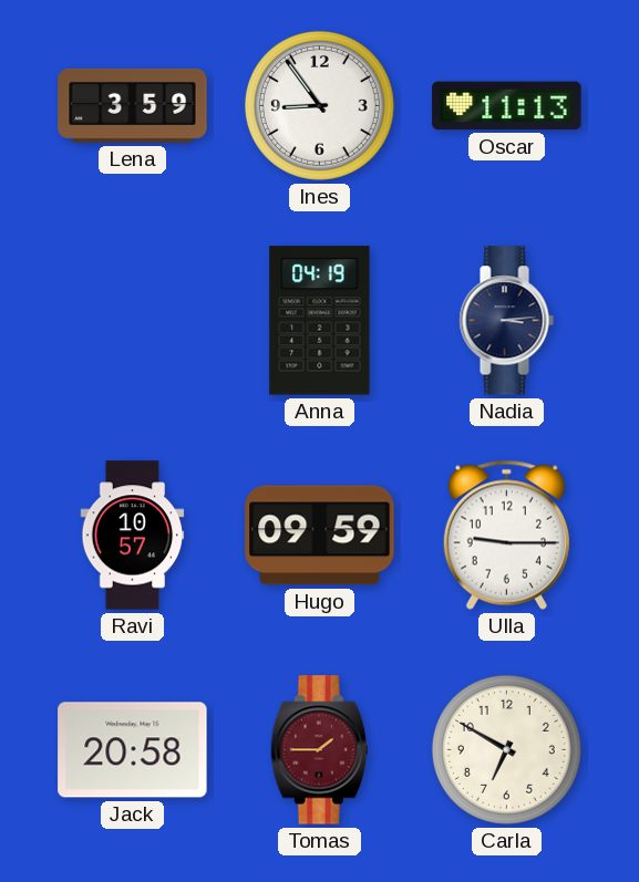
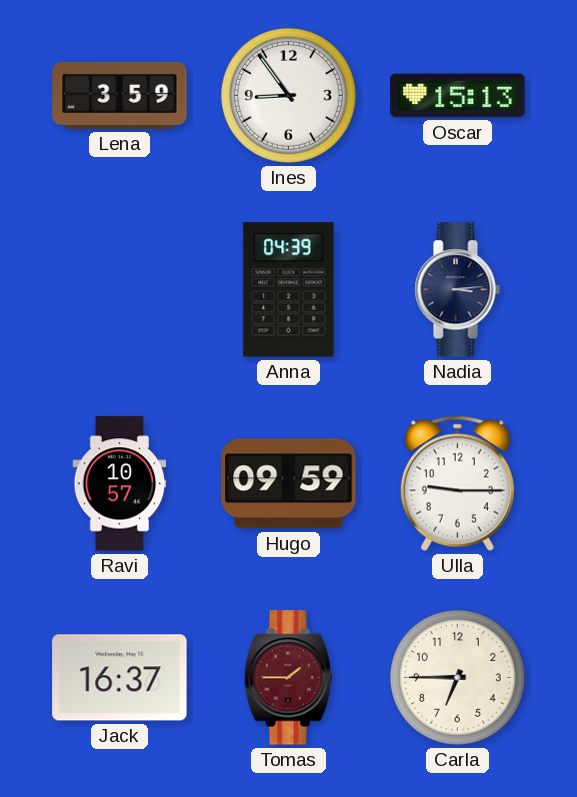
Oscar: 11:13 -> 15:13 (458, 96)
Anna: 04:19 -> 04:39 (289, 290)
Jack: 20:58 -> 16:37 (120, 678)
Carla: 6:50 -> 6:45 (457, 677)
